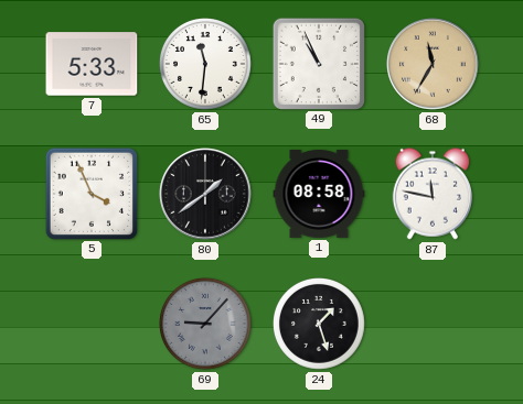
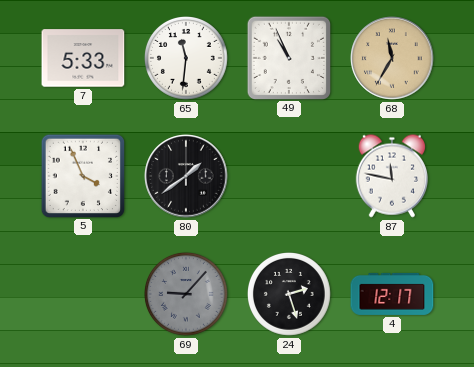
1: 08:58 -> none (319, 194)
24: 1:27 -> 2:27 (290, 295)
4: none -> 12:17 (392, 294)
